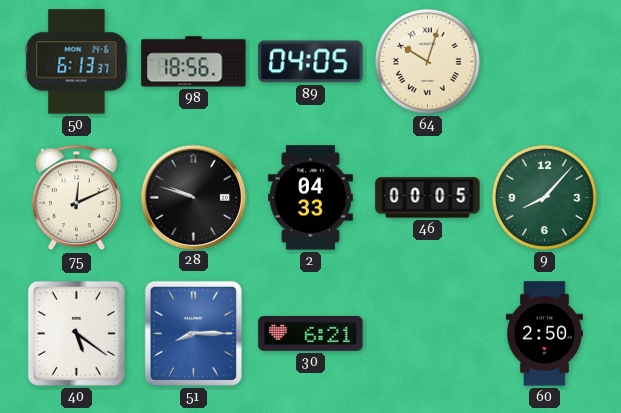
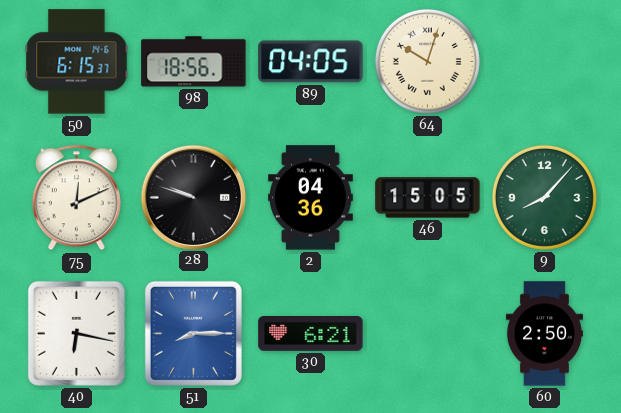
50: 6:13 -> 6:15 (77, 62)
2: 04:33 -> 04:36 (310, 198)
46: 00:05 -> 15:05 (428, 198)
40: 5:21 -> 6:17 (76, 333)
